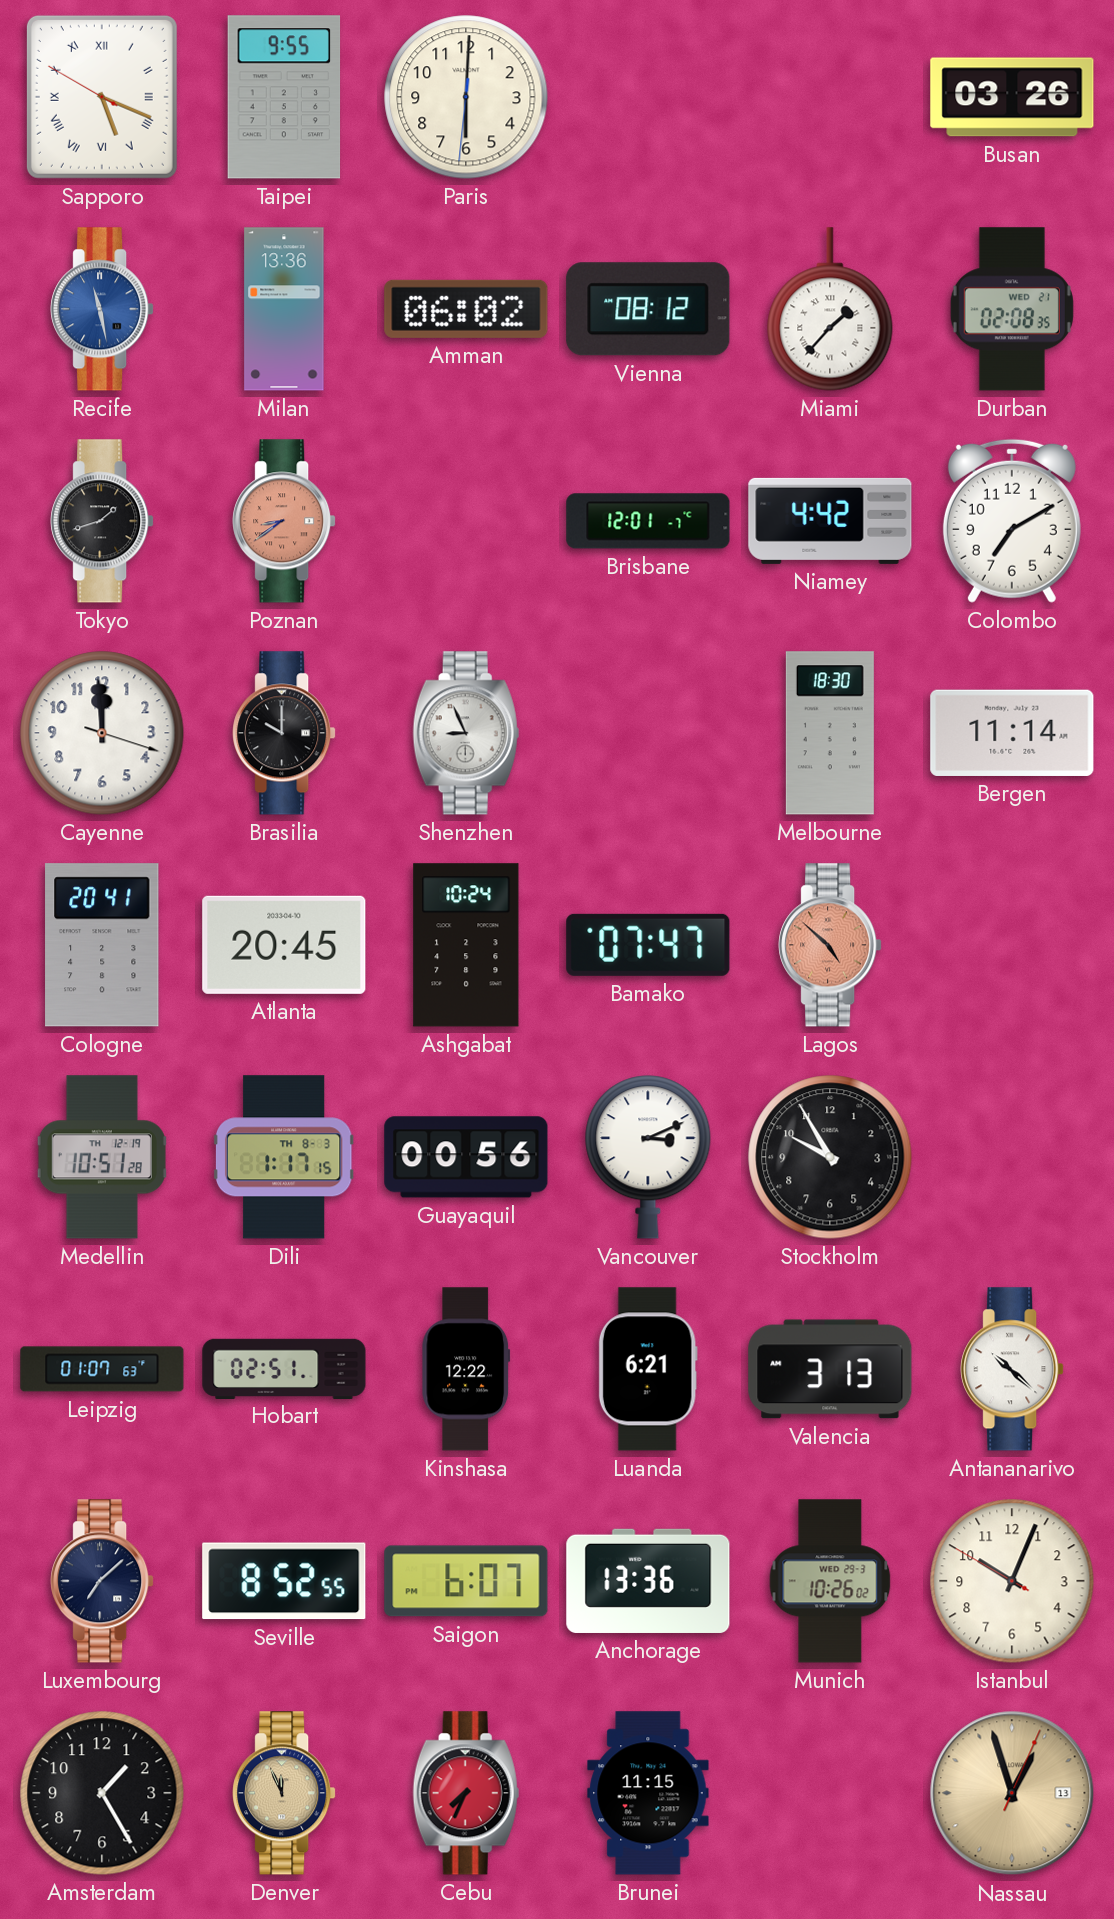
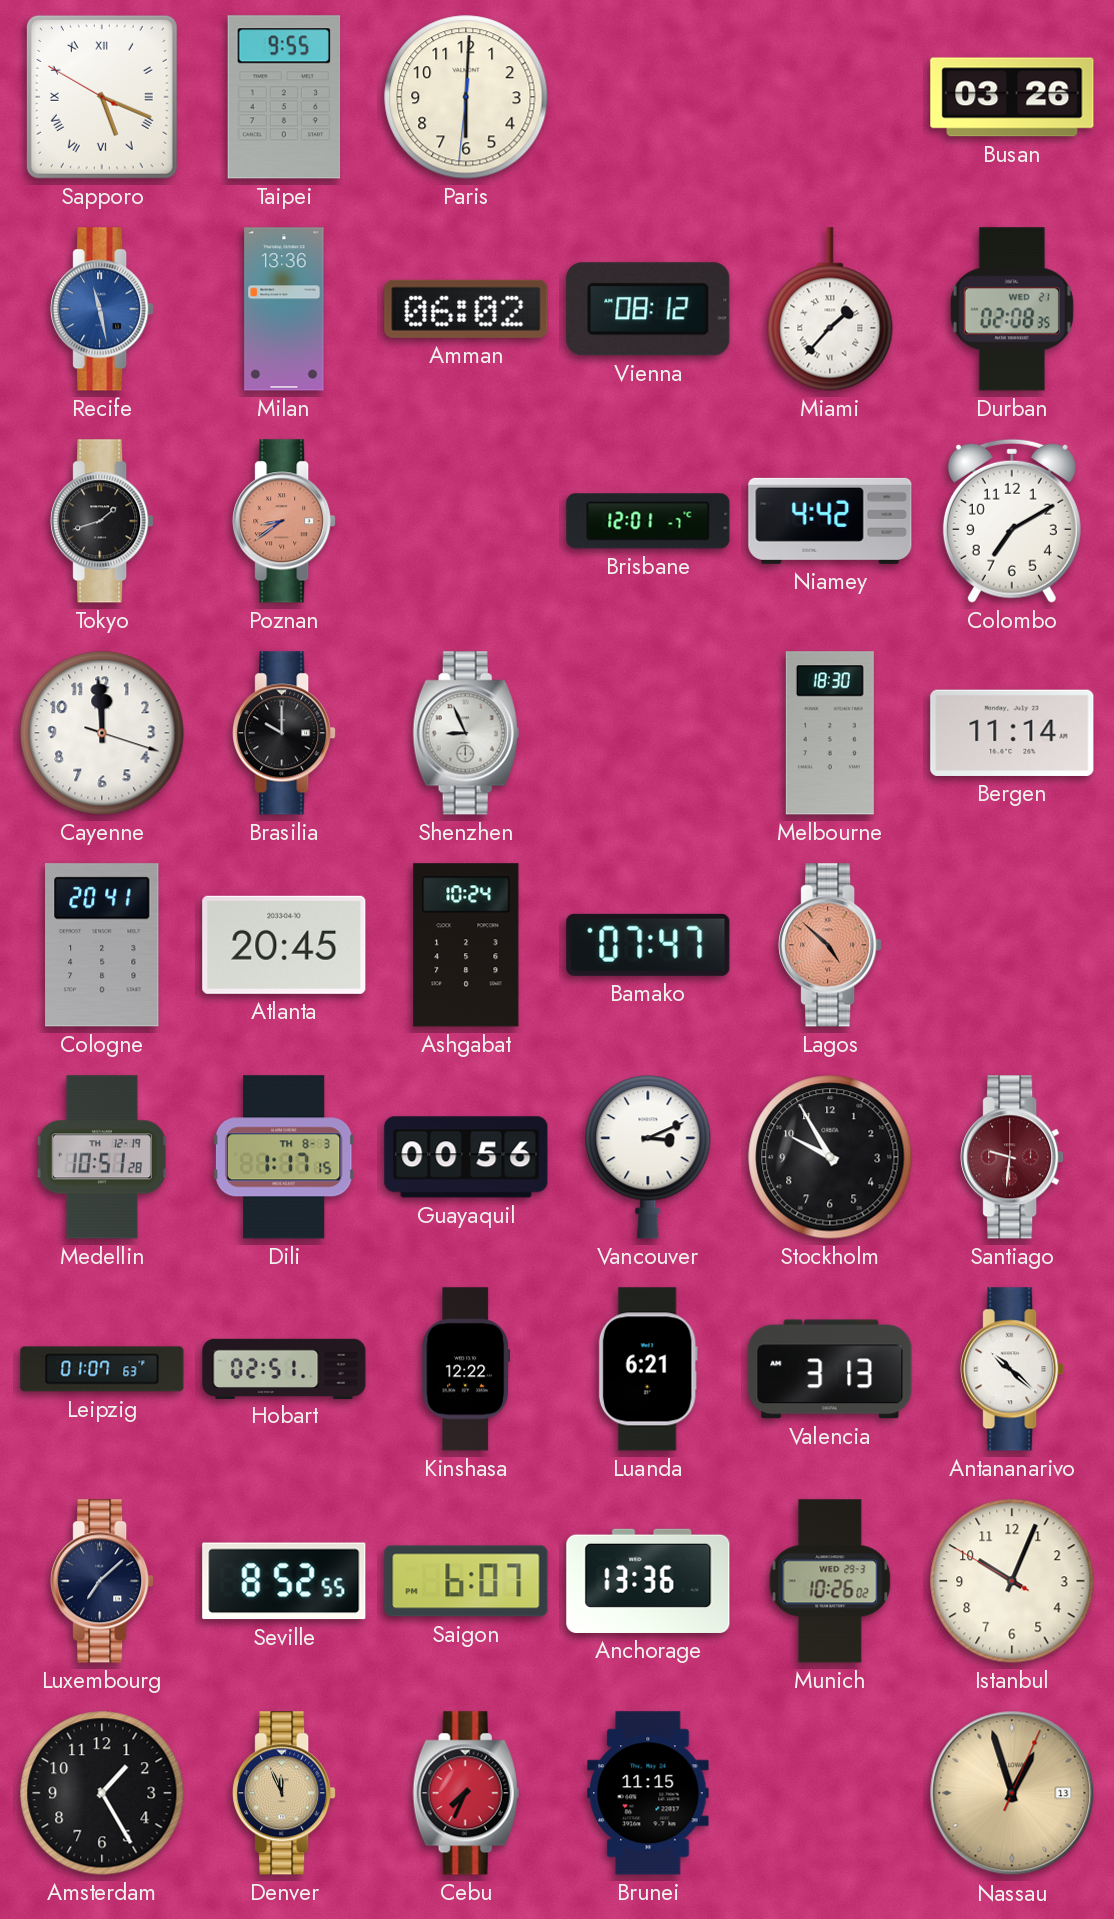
Santiago: none -> 9:31 (1012, 1157)
